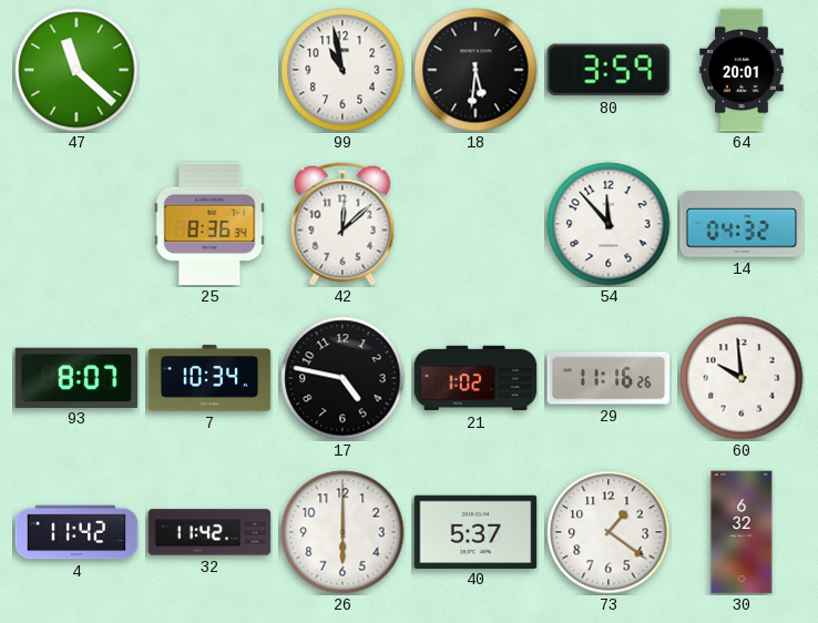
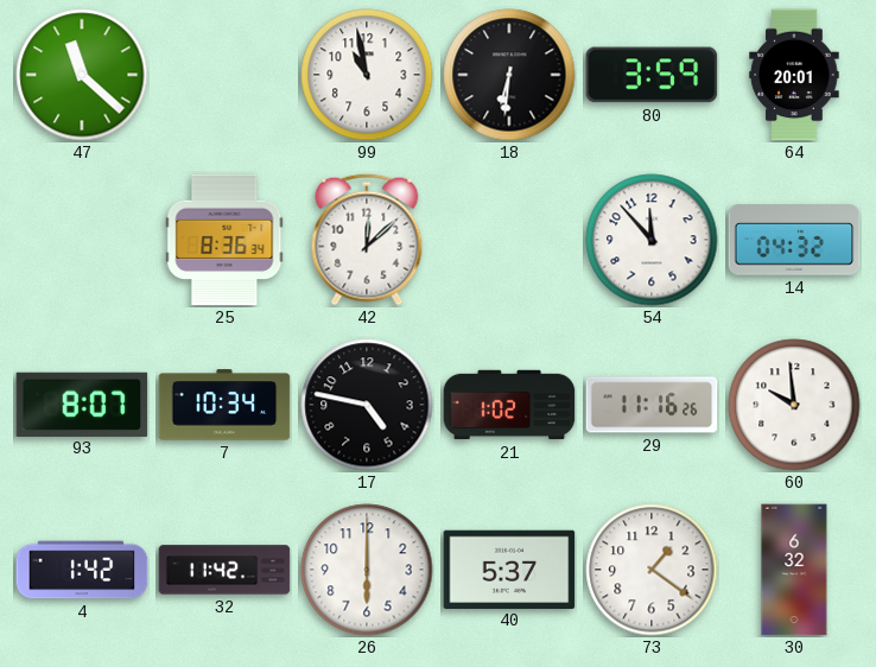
18: 5:31 -> 6:31 (509, 75)
4: 11:42 -> 1:42 (82, 570)
